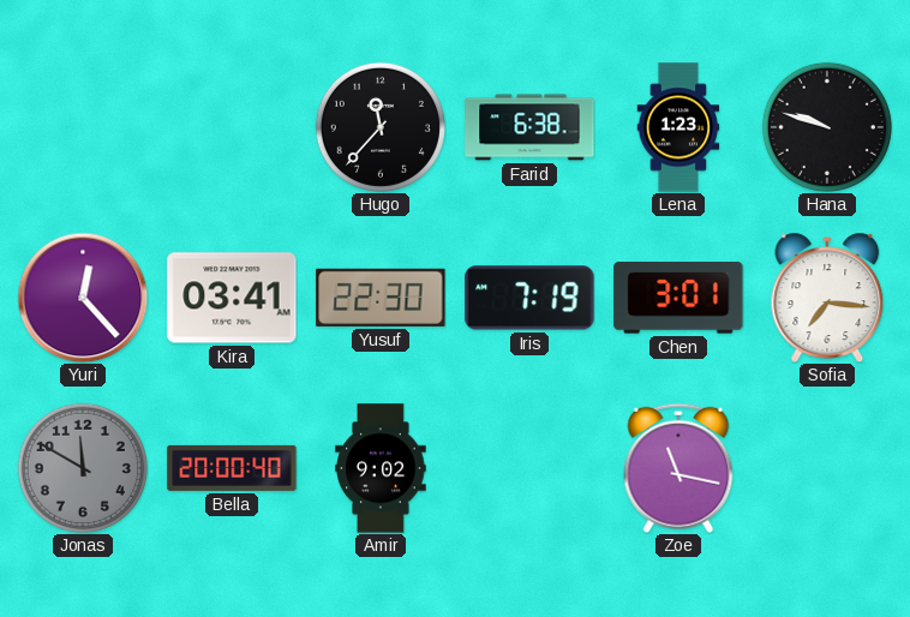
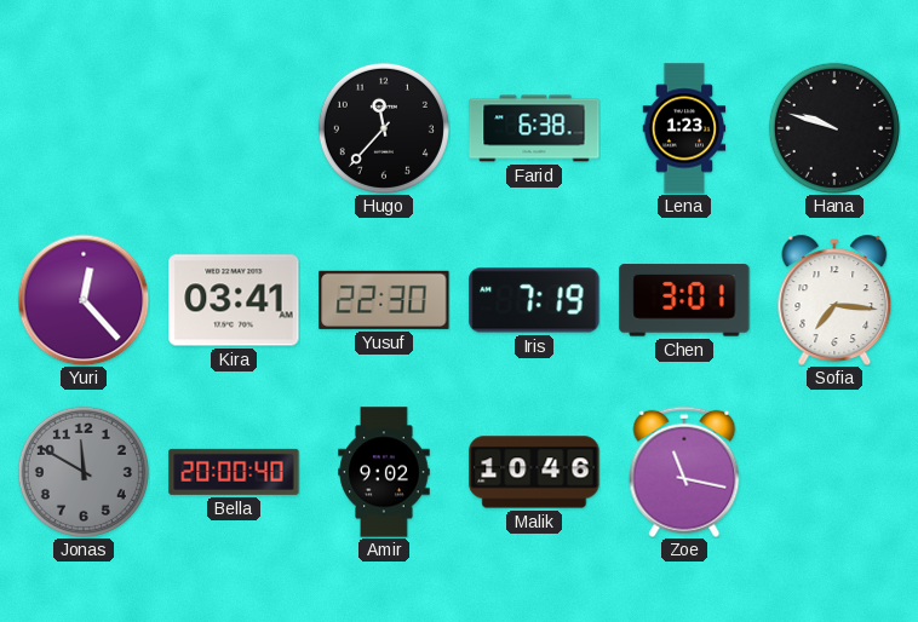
Malik: none -> 10:46 (534, 472)
